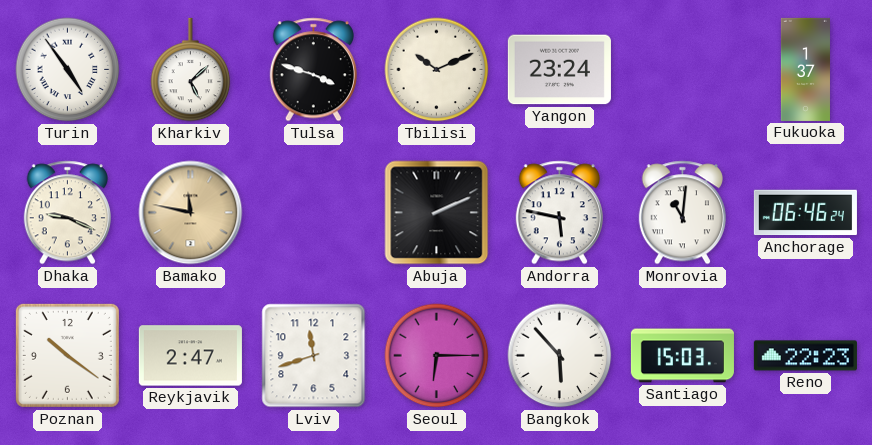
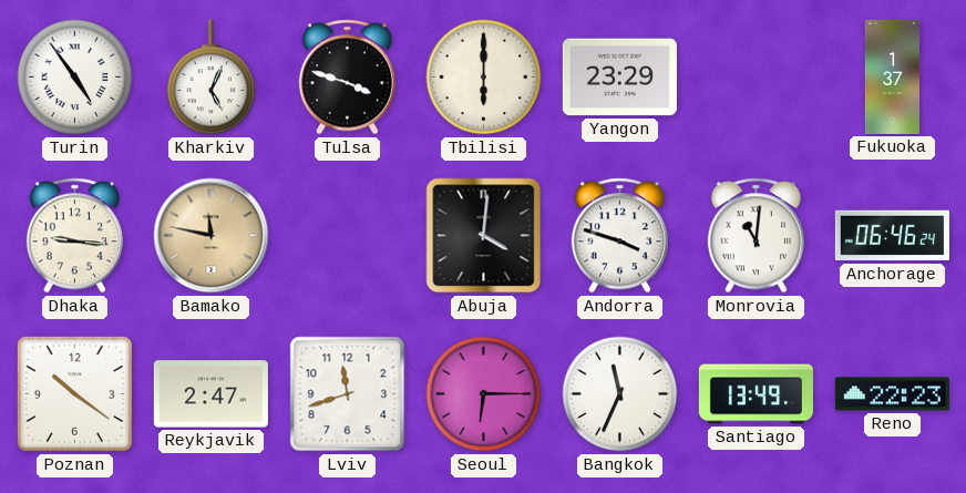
Kharkiv: 5:08 -> 5:04 (212, 78)
Tbilisi: 10:11 -> 6:00 (484, 78)
Yangon: 23:24 -> 23:29 (619, 78)
Dhaka: 9:19 -> 9:16 (74, 236)
Abuja: 2:11 -> 4:01 (484, 236)
Andorra: 5:47 -> 3:48 (619, 236)
Bangkok: 5:53 -> 11:34 (620, 394)
Santiago: 15:03 -> 13:49 (756, 394)
